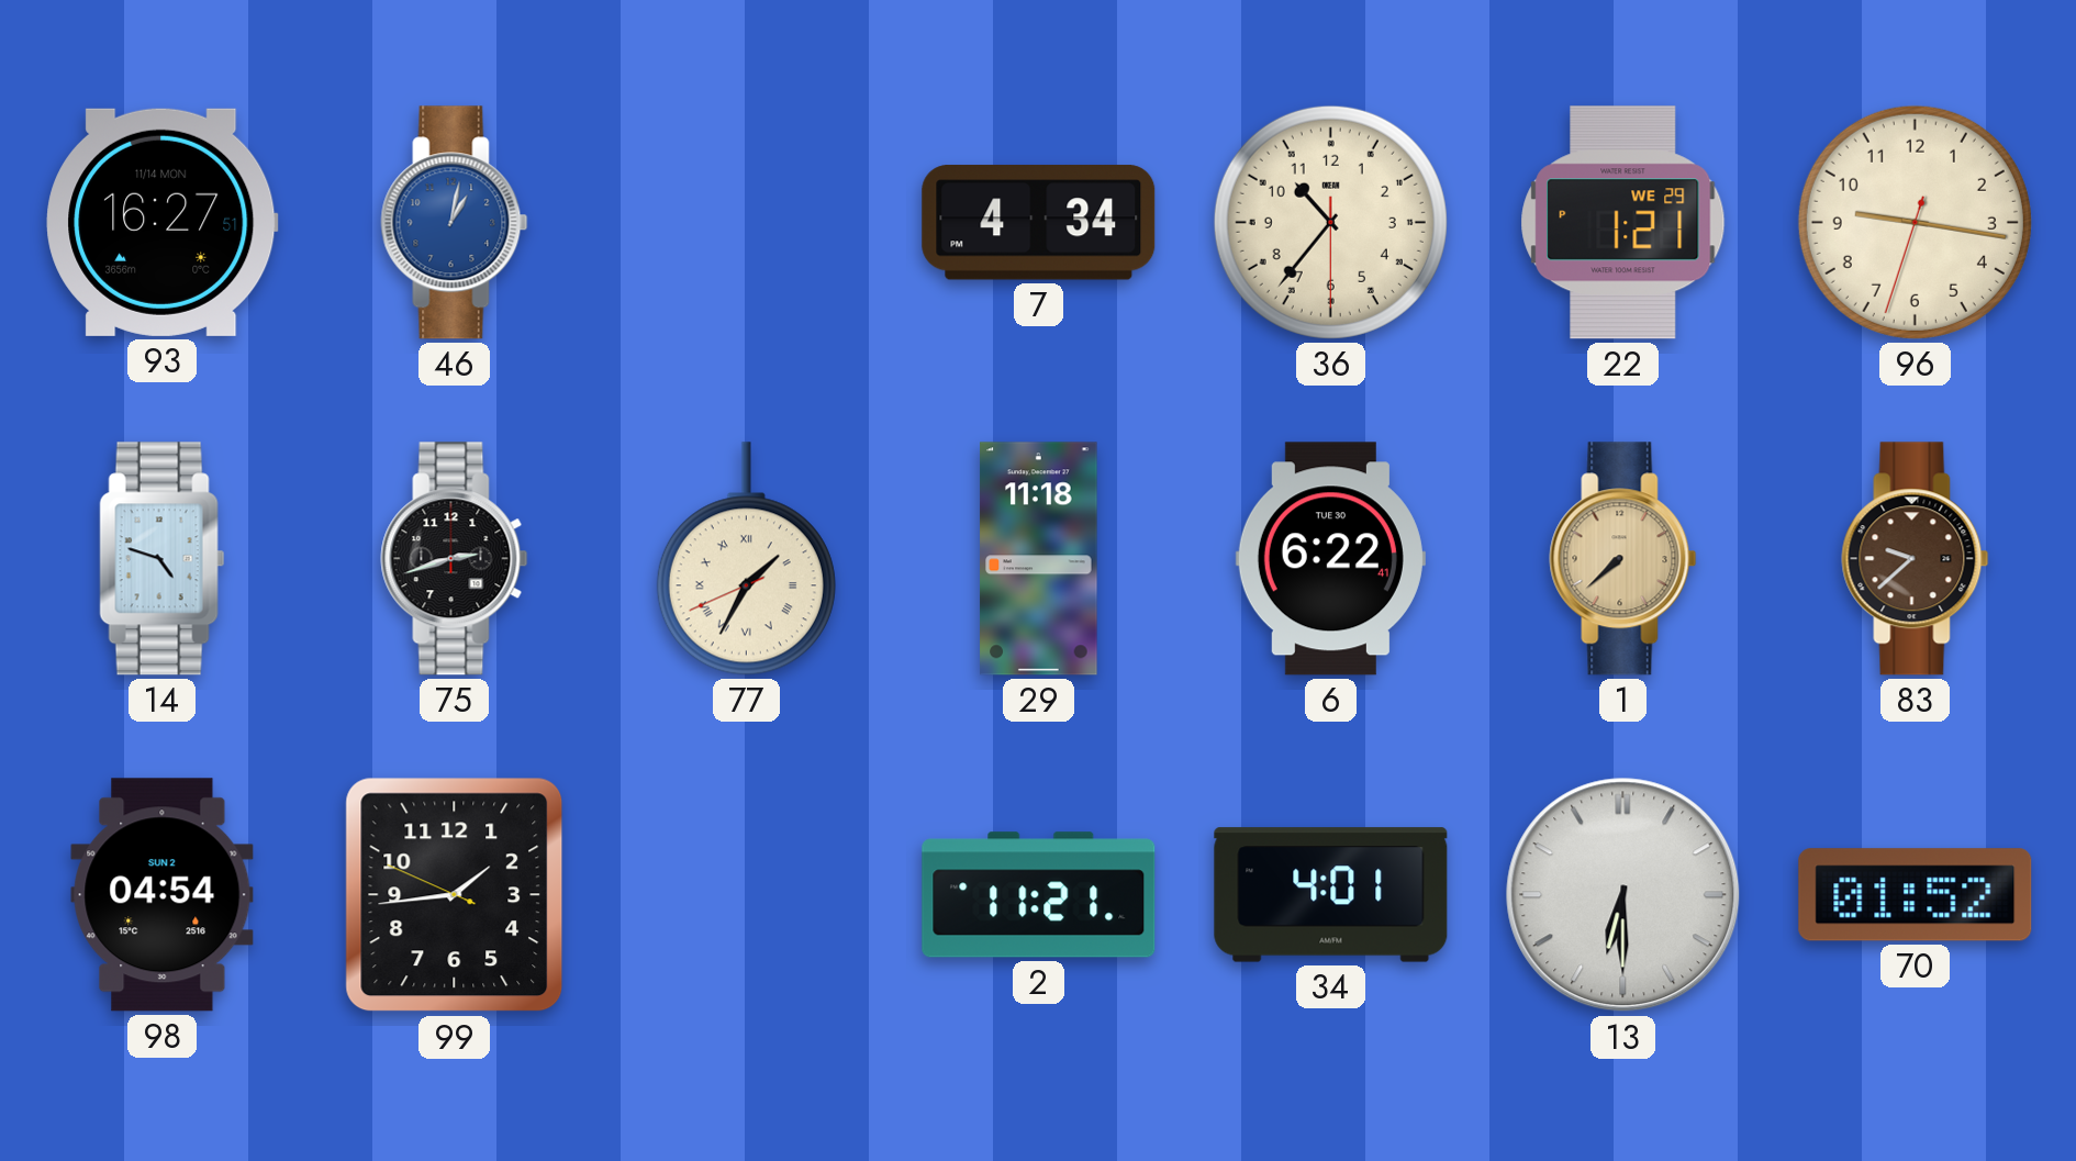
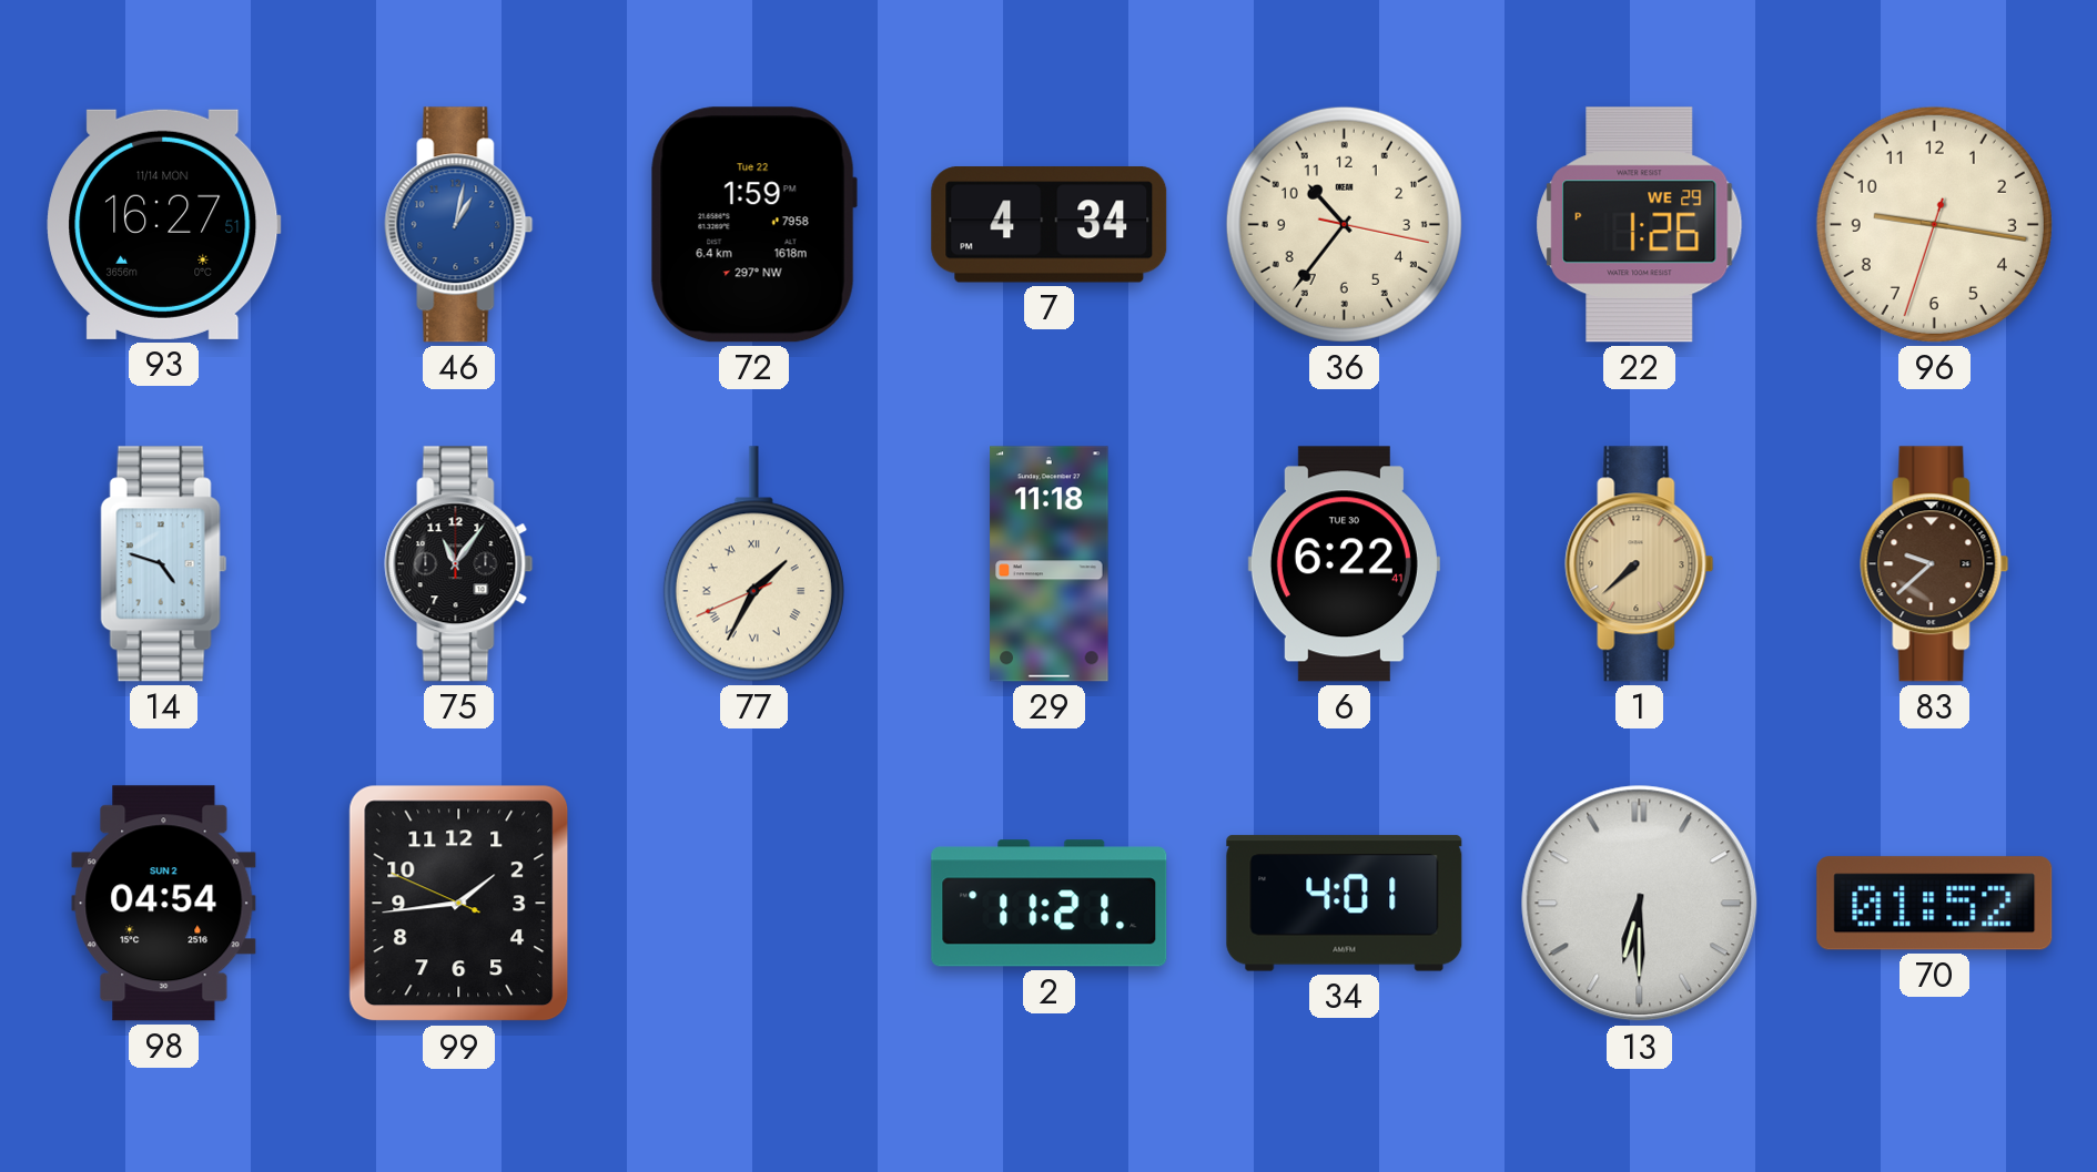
72: none -> 1:59 (753, 225)
36: 10:36:30 -> 10:36:17 (1344, 224)
22: 1:21 -> 1:26 (1640, 225)
75: 2:42 -> 11:06 (459, 564)
